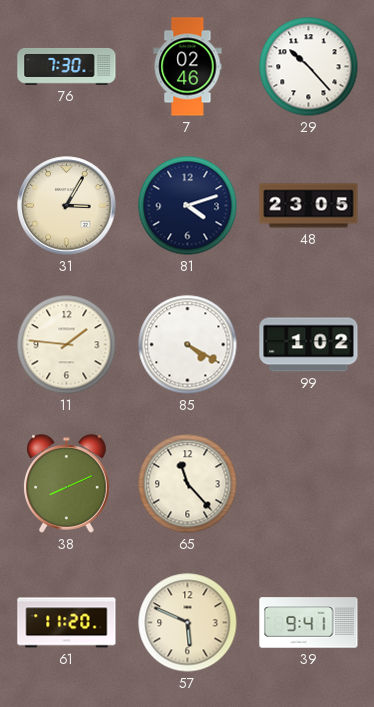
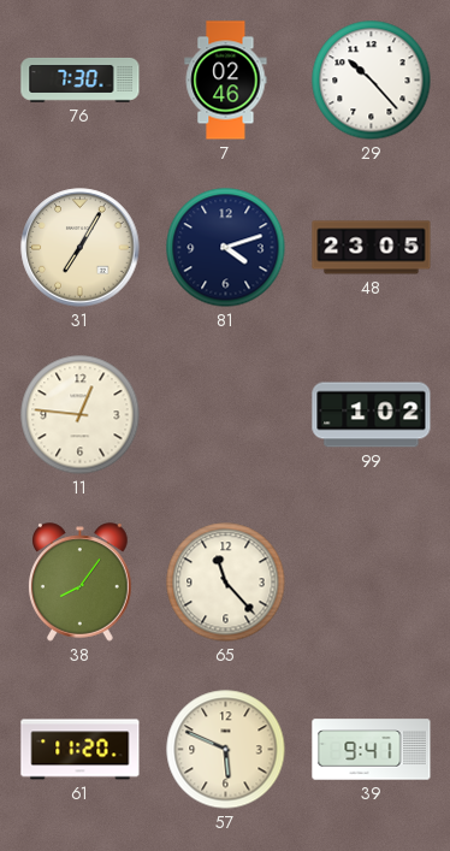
31: 3:05 -> 7:05 (81, 248)
11: 1:46 -> 12:46 (81, 415)
85: 4:20 -> none (188, 345)
38: 8:11 -> 8:06 (81, 583)
